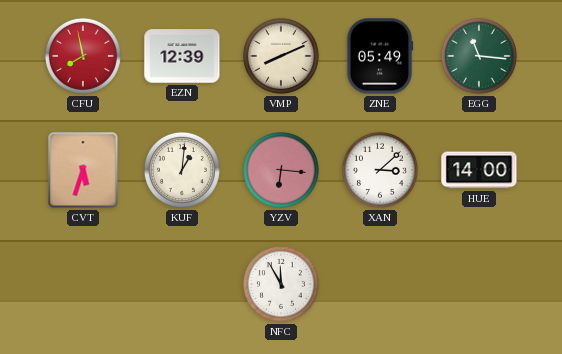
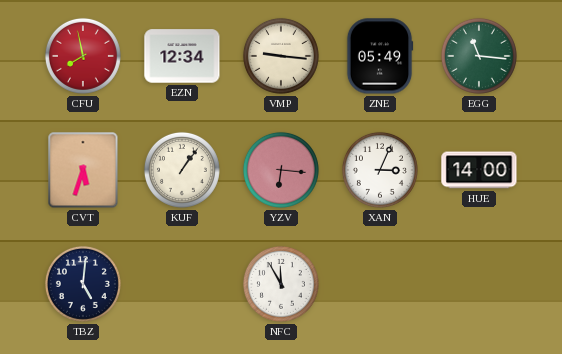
EZN: 12:39 -> 12:34 (182, 56)
VMP: 8:11 -> 9:16 (281, 56)
KUF: 1:01 -> 1:06 (182, 170)
XAN: 3:08 -> 3:04 (380, 170)
TBZ: none -> 5:01 (83, 284)
